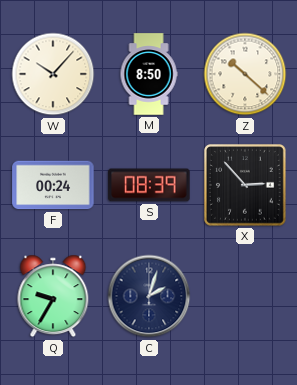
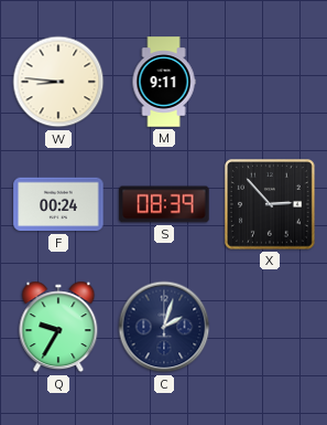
W: 10:07 -> 8:46 (58, 82)
M: 8:50 -> 9:11 (164, 82)
Z: 10:22 -> none (245, 74)
